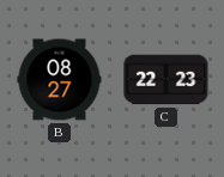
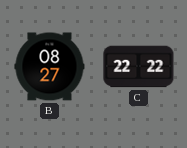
C: 22:23 -> 22:22 (139, 67)
